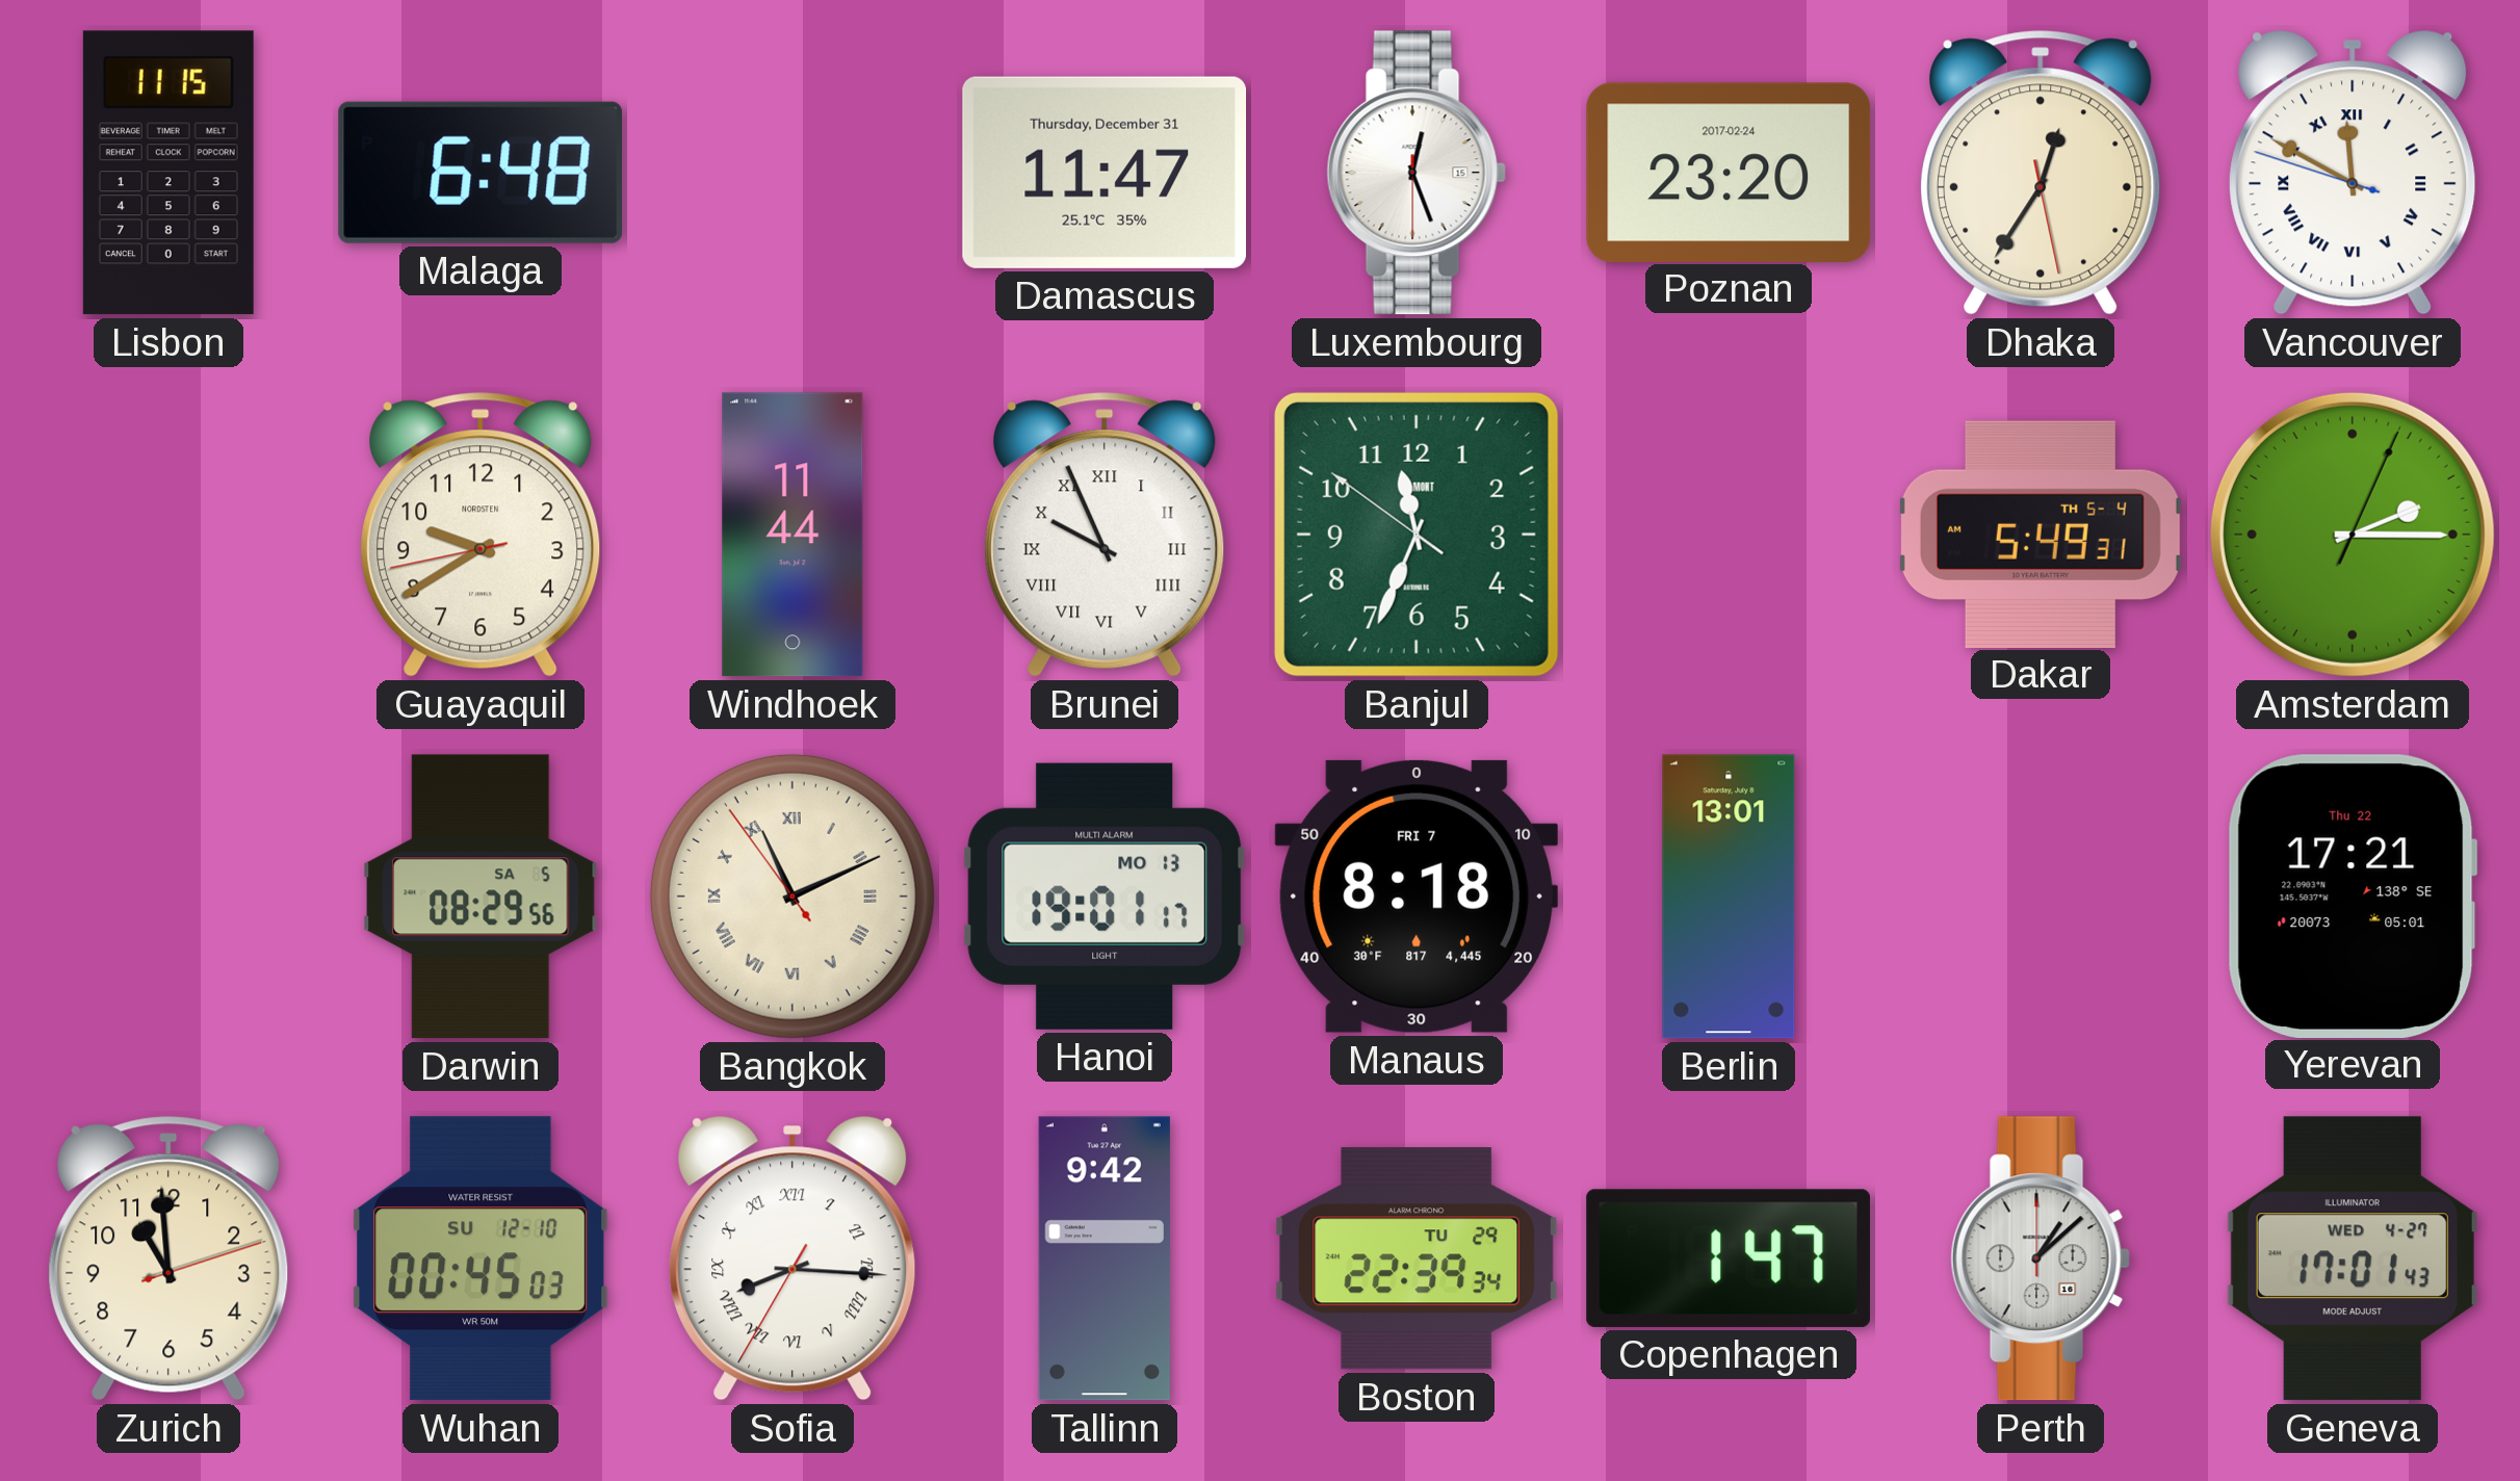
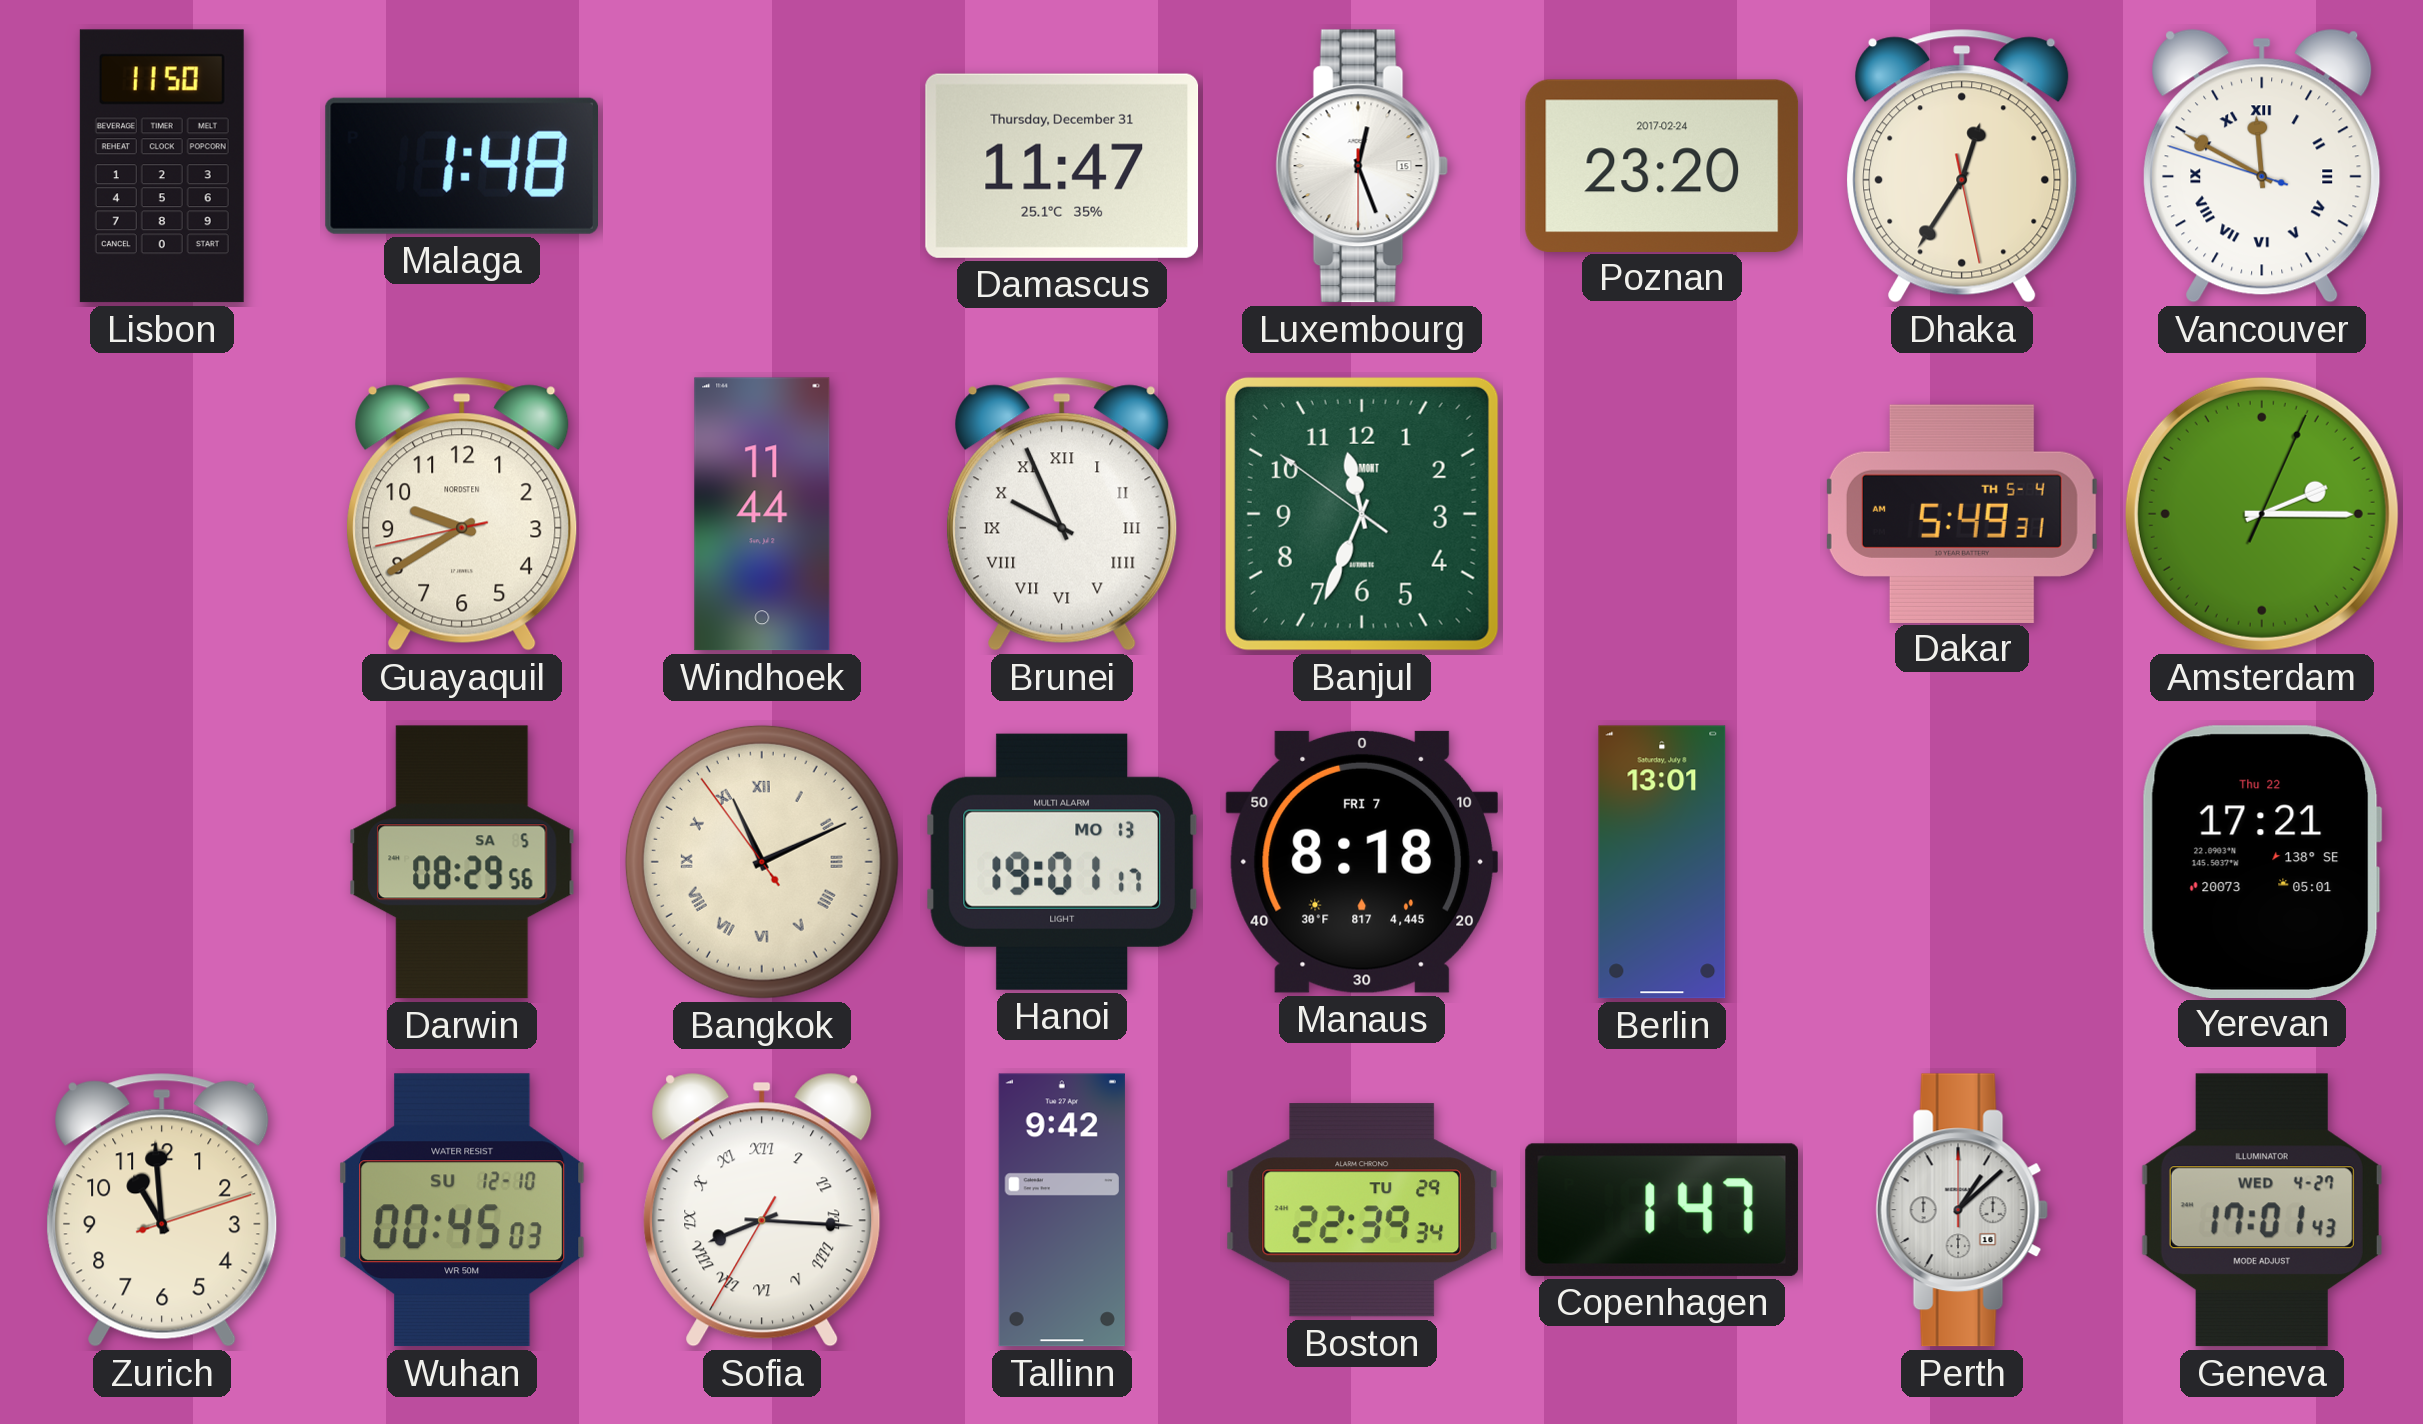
Lisbon: 11:15 -> 11:50 (162, 166)
Malaga: 6:48 -> 1:48 (461, 166)
